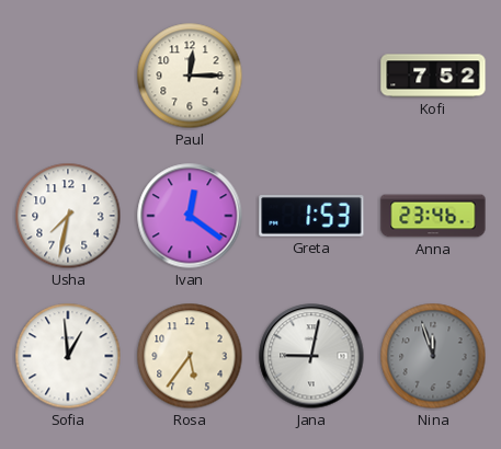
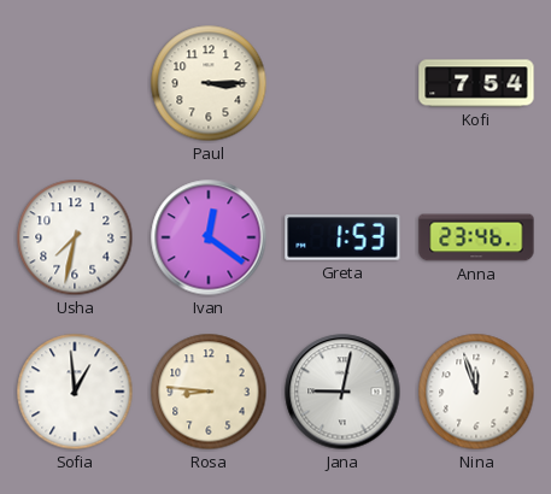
Paul: 12:15 -> 3:15 (209, 83)
Kofi: 7:52 -> 7:54 (476, 83)
Rosa: 5:36 -> 8:46 (209, 392)
Nina dial: grey -> white (476, 392)
